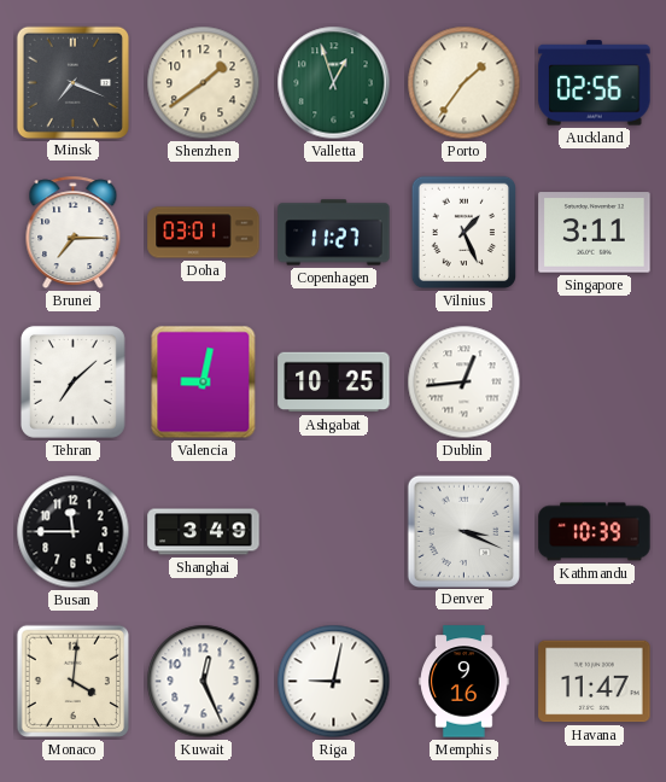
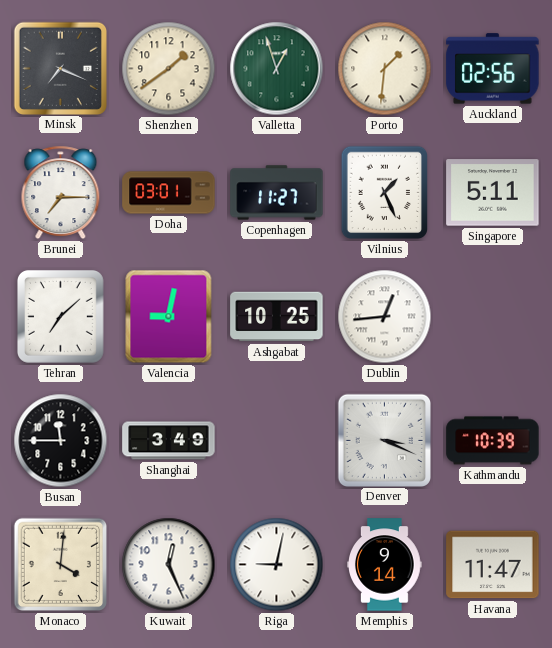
Porto: 1:36 -> 1:31 (385, 69)
Singapore: 3:11 -> 5:11 (493, 193)
Memphis: 9:16 -> 9:14 (385, 565)
